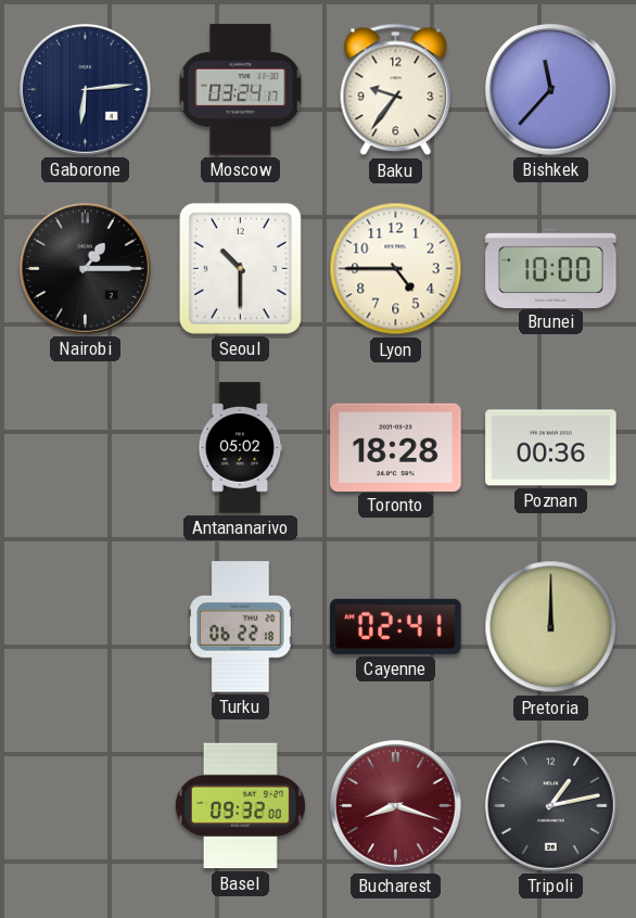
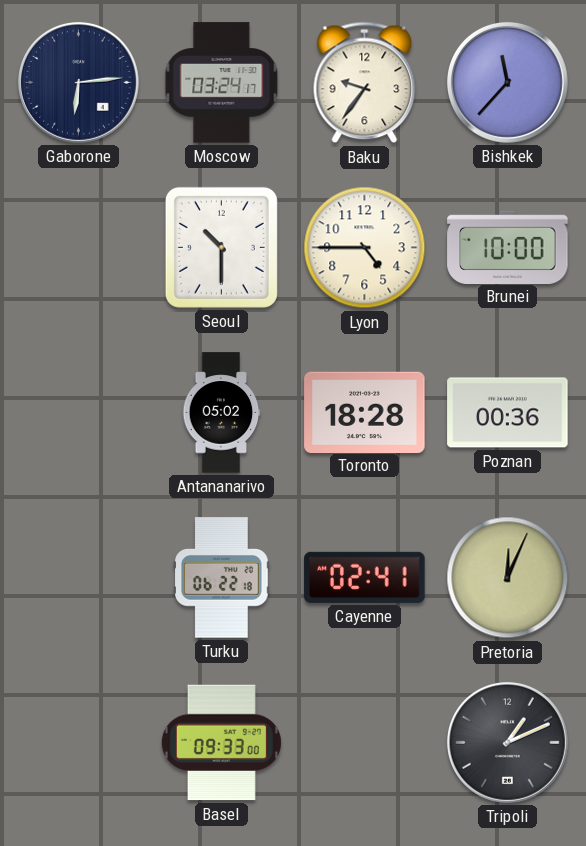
Nairobi: 1:15 -> none (85, 268)
Pretoria: 12:00 -> 12:04 (508, 578)
Basel: 09:32 -> 09:33 (221, 743)
Bucharest: 8:18 -> none (395, 805)
Tripoli: 1:13 -> 1:11 (507, 742)
